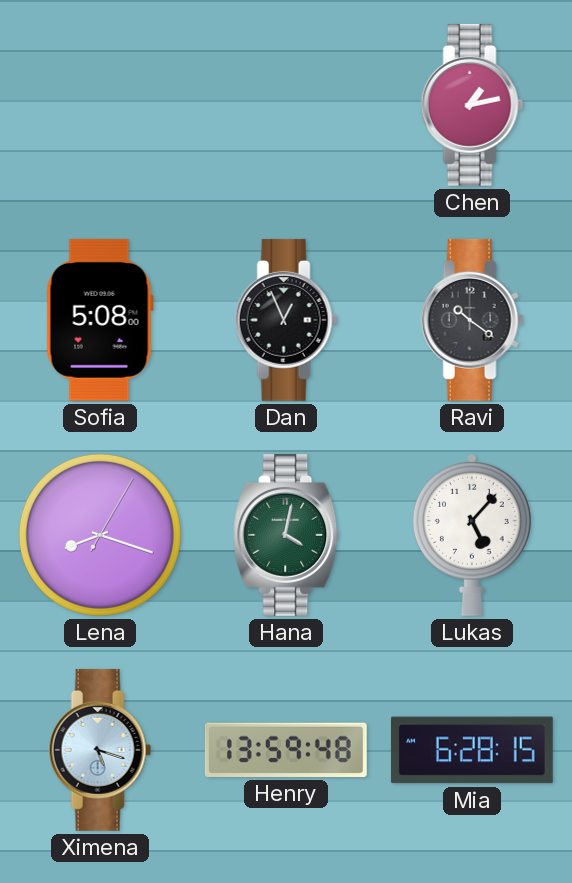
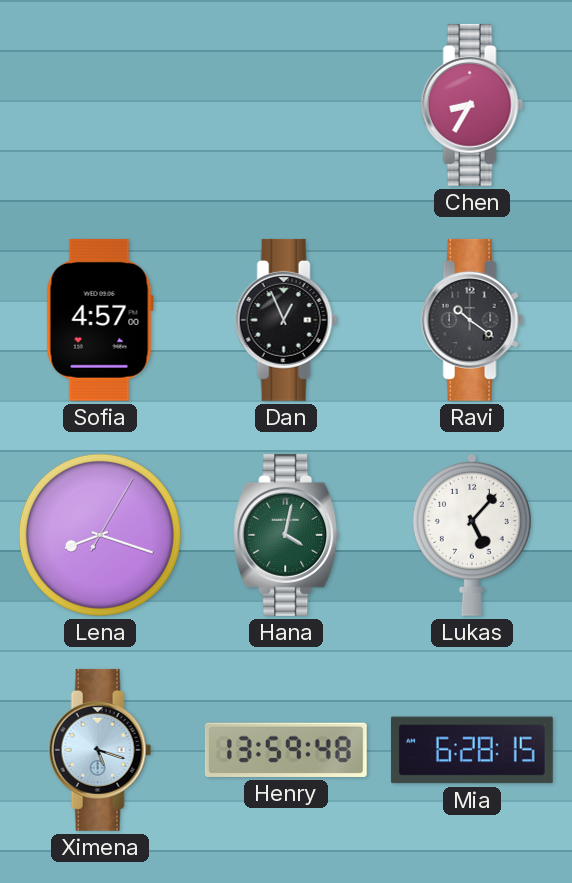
Chen: 1:13 -> 8:35 (472, 105)
Sofia: 5:08 -> 4:57 (100, 320)
